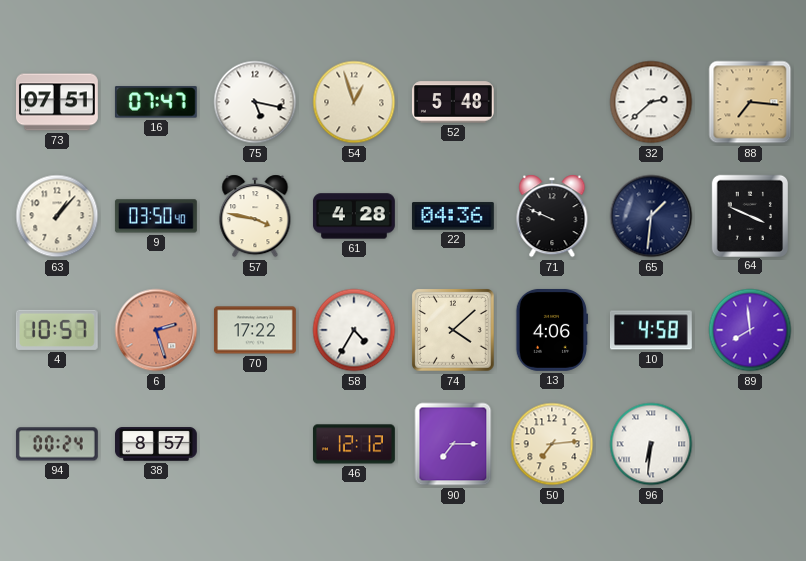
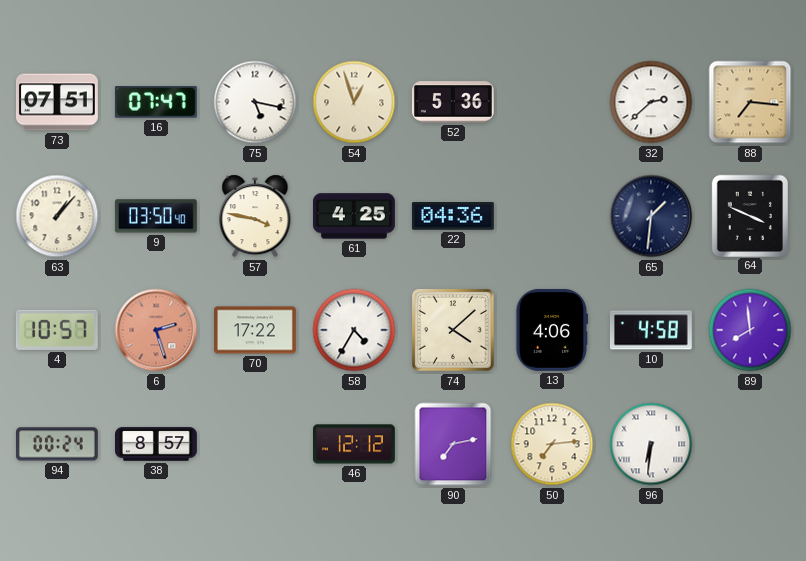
52: 5:48 -> 5:36 (453, 102)
61: 4:28 -> 4:25 (354, 216)
71: 9:49 -> none (552, 216)
90: 7:15 -> 7:13 (453, 444)
